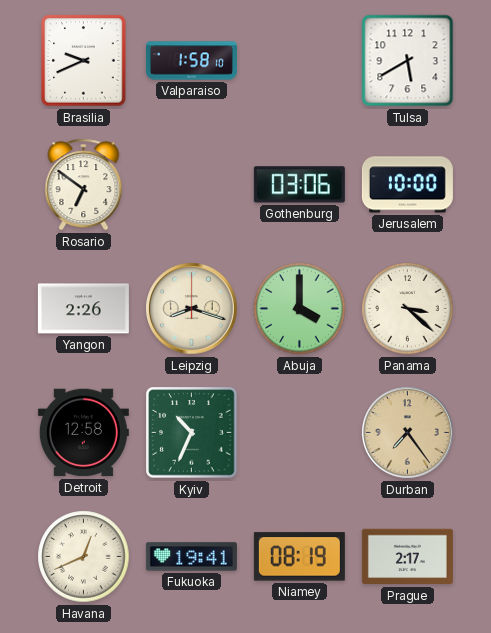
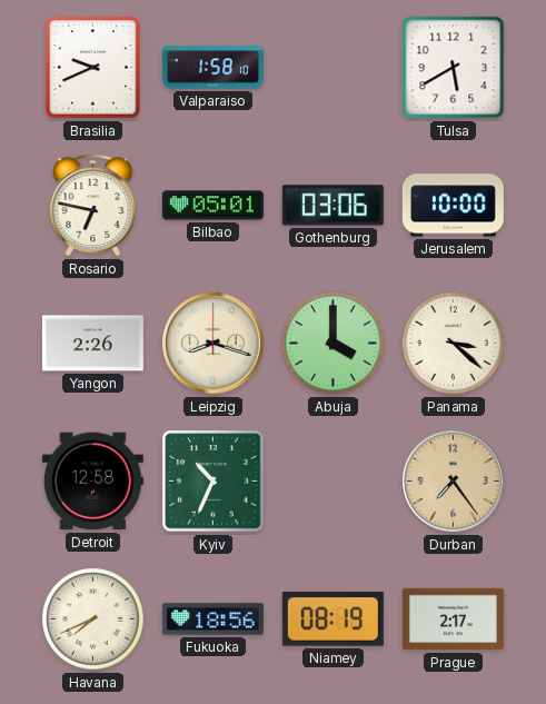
Rosario: 6:51 -> 6:47 (93, 206)
Bilbao: none -> 05:01 (212, 206)
Havana: 12:41 -> 7:41 (93, 619)
Fukuoka: 19:41 -> 18:56 (212, 619)
